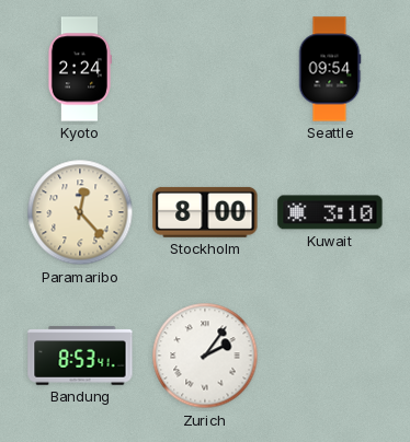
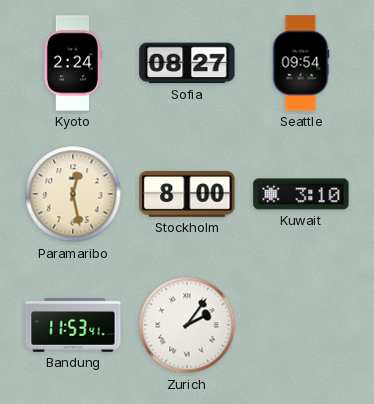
Sofia: none -> 08:27 (187, 63)
Paramaribo: 12:23 -> 12:28 (73, 194)
Bandung: 8:53 -> 11:53 (73, 325)
